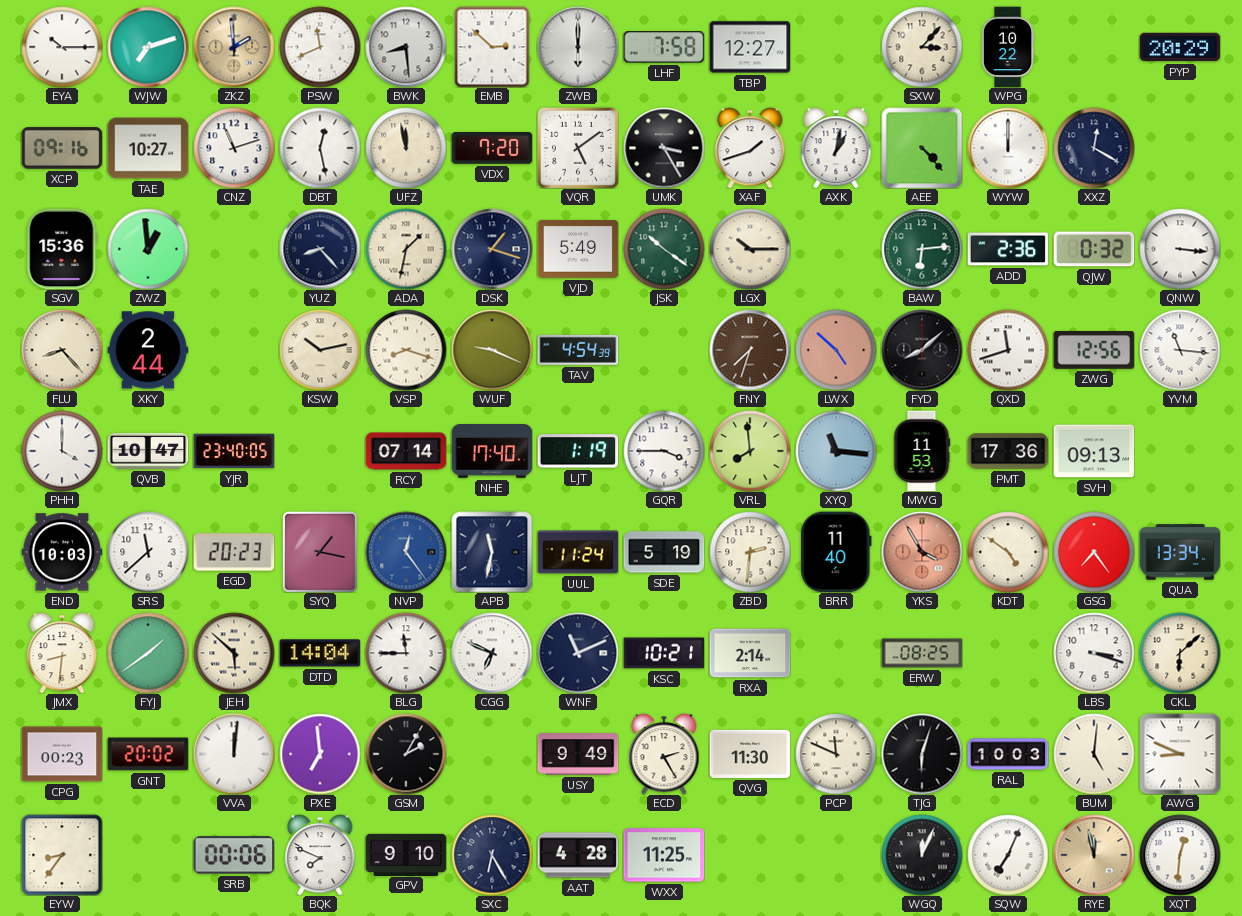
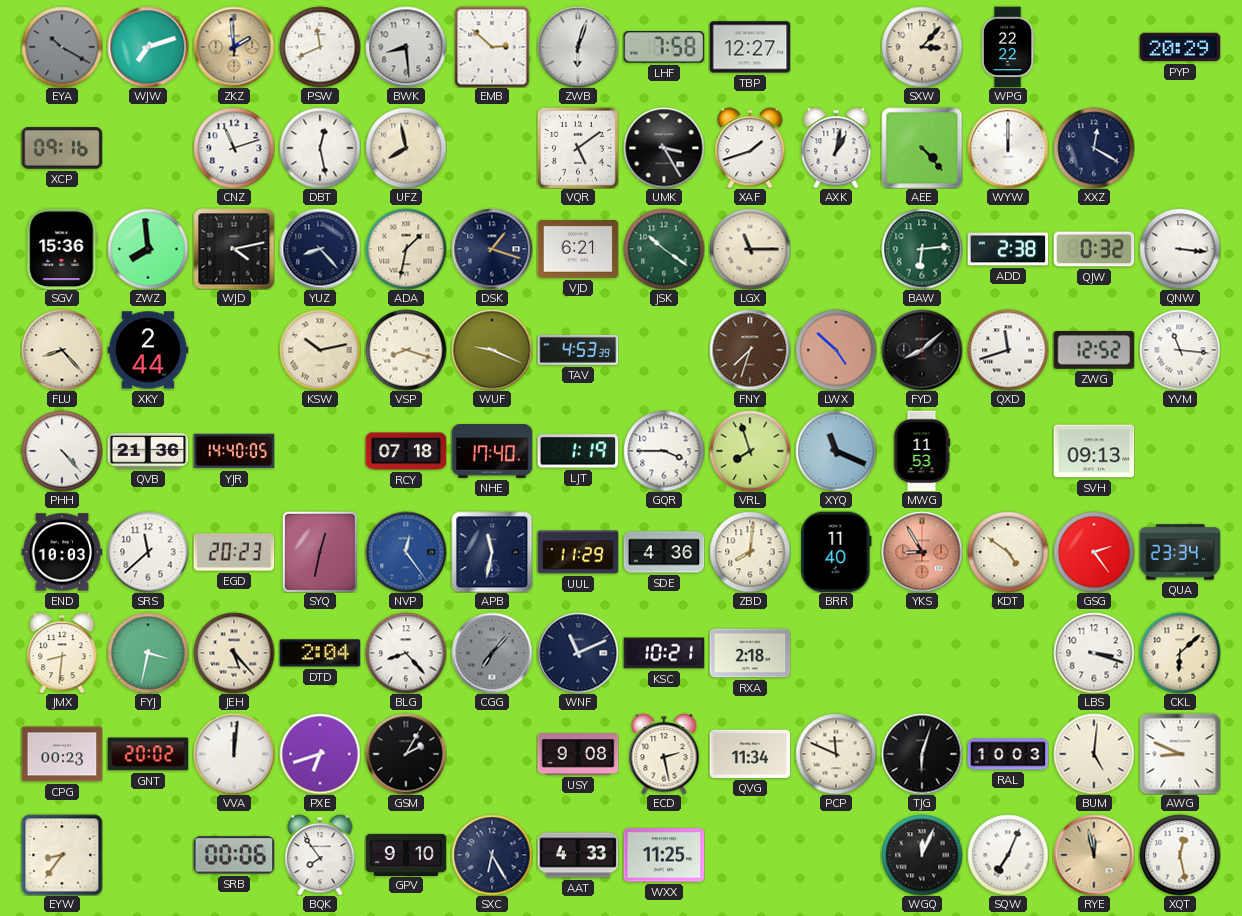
EYA: 10:15 -> 10:20 (62, 47)
EYA dial: white -> grey (62, 47)
ZWB: 6:00 -> 6:03 (578, 47)
WPG: 10:22 -> 22:22 (1008, 47)
TAE: 10:27 -> none (148, 148)
UFZ: 11:58 -> 7:58 (406, 148)
VDX: 7:20 -> none (492, 148)
ZWZ: 12:59 -> 7:59 (148, 249)
WJD: none -> 4:13 (234, 249)
VJD: 5:49 -> 6:21 (578, 249)
LGX: 10:15 -> 11:15 (750, 249)
ADD: 2:36 -> 2:38 (1008, 249)
TAV: 4:54 -> 4:53 (578, 350)
ZWG: 12:56 -> 12:52 (1094, 351)
PHH: 4:00 -> 4:23 (62, 451)
QVB: 10:47 -> 21:36 (148, 452)
YJR: 23:40 -> 14:40 (234, 451)
RCY: 07:14 -> 07:18 (406, 451)
VRL: 7:59 -> 7:57 (750, 451)
XYQ: 11:16 -> 11:19 (836, 451)
PMT: 17:36 -> none (1008, 451)
SYQ: 1:17 -> 12:32 (320, 552)
UUL: 11:24 -> 11:29 (578, 552)
SDE: 5:19 -> 4:36 (664, 552)
ZBD: 2:31 -> 8:01 (750, 552)
YKS: 3:55 -> 8:55 (922, 552)
GSG: 7:24 -> 2:24 (1094, 552)
QUA: 13:34 -> 23:34 (1180, 552)
FYJ: 1:39 -> 3:32 (148, 653)
JEH: 5:52 -> 5:23 (234, 653)
DTD: 14:04 -> 2:04 (320, 653)
BLG: 11:45 -> 8:23 (406, 653)
CGG: 6:49 -> 7:07 (492, 653)
CGG dial: white -> grey (492, 653)
RXA: 2:14 -> 2:18 (750, 653)
ERW: 08:25 -> none (922, 653)
PXE: 6:59 -> 6:42 (320, 754)
USY: 9:49 -> 9:08 (578, 755)
ECD: 2:25 -> 2:28 (664, 754)
QVG: 11:30 -> 11:34 (750, 754)
BQK: 7:49 -> 7:54 (320, 855)
AAT: 4:28 -> 4:33 (578, 855)
XQT: 12:31 -> 12:28 (1180, 855)
